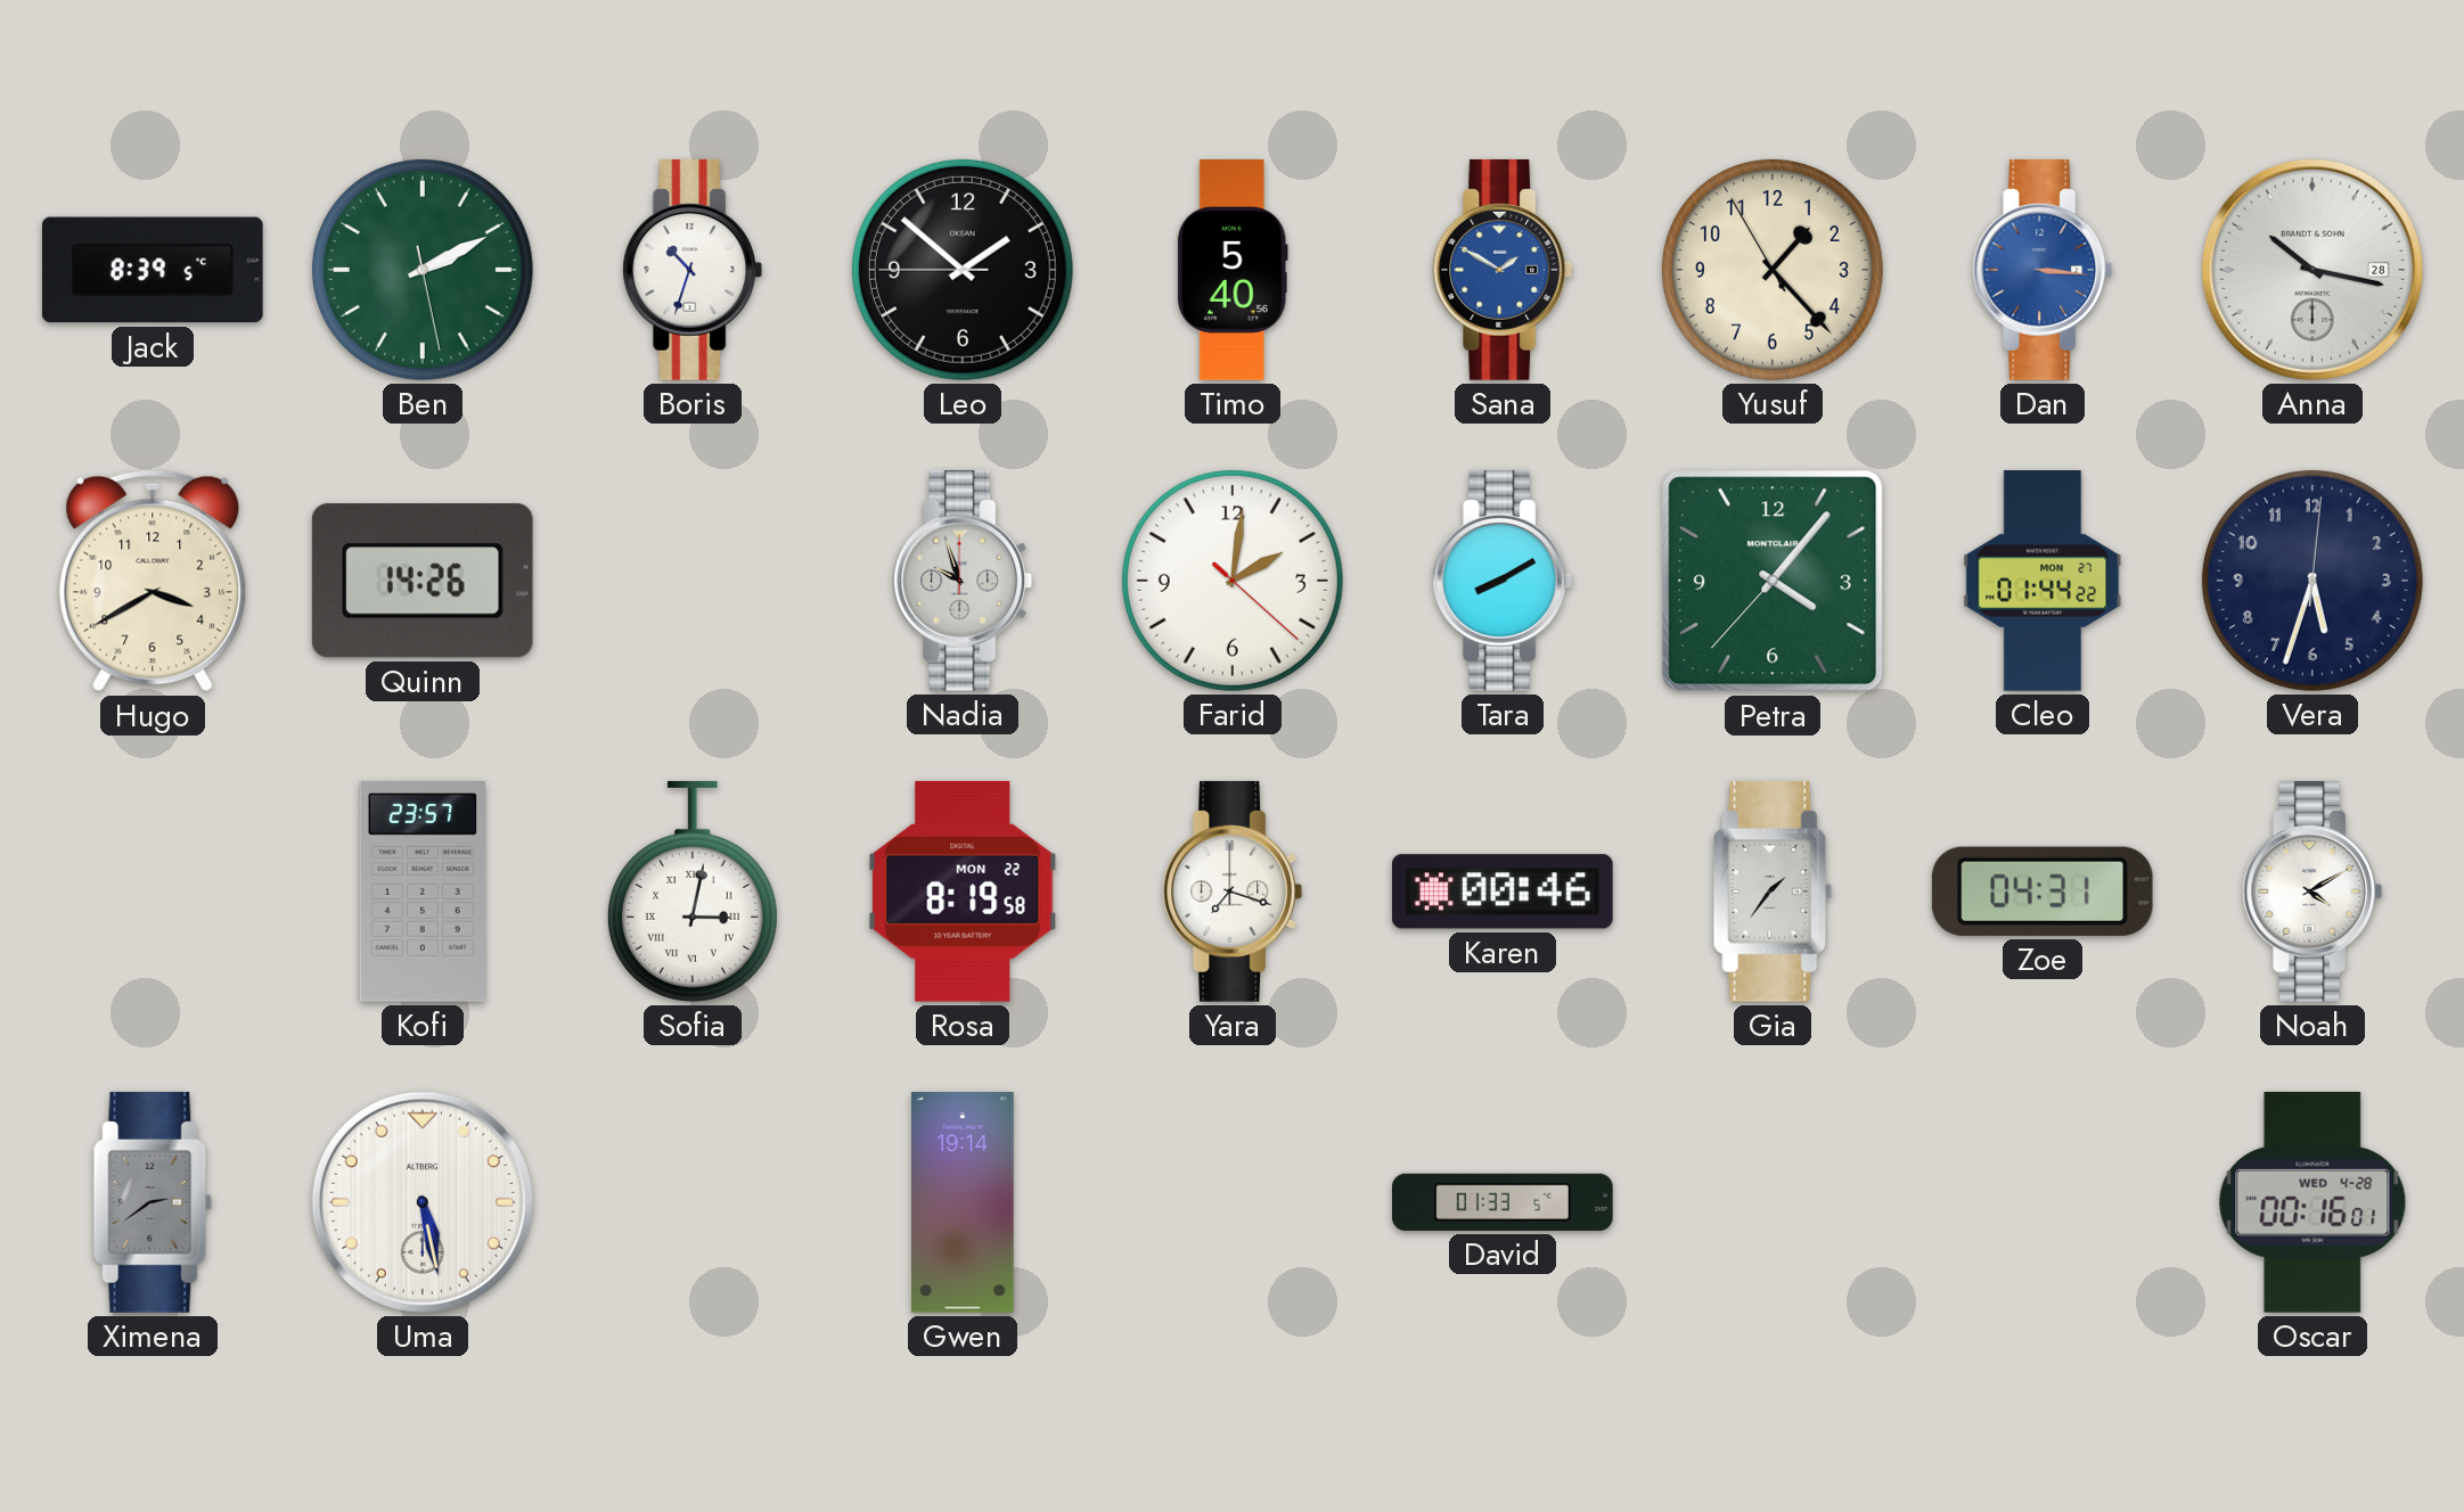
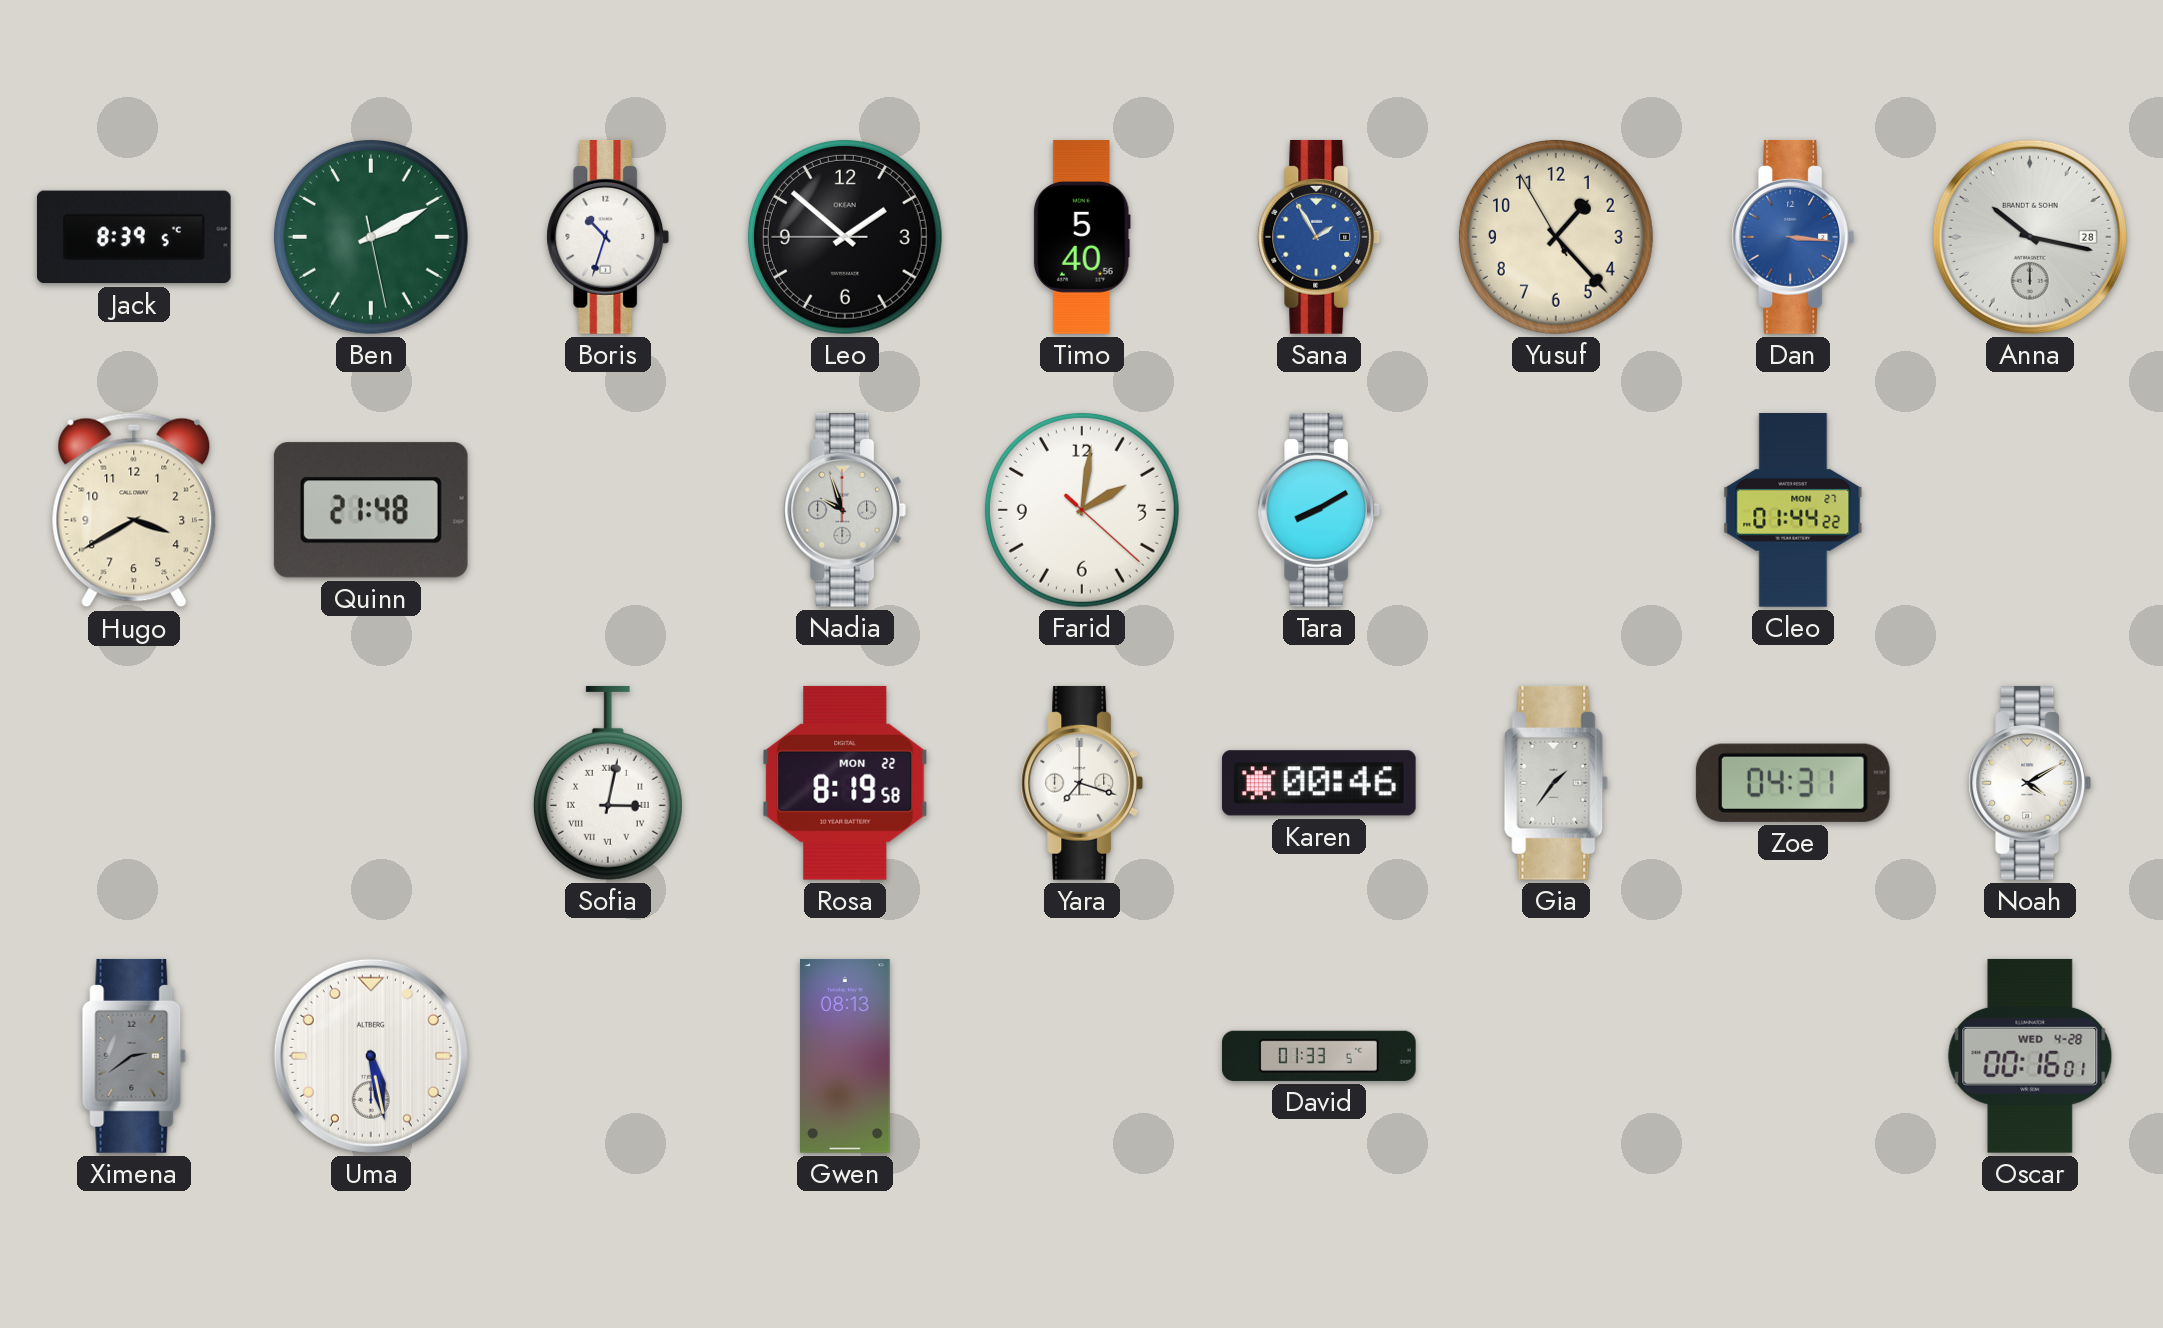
Sana: 1:50 -> 1:55 (1319, 237)
Quinn: 14:26 -> 21:48 (371, 510)
Petra: 4:06 -> none (1773, 581)
Vera: 5:33 -> none (2312, 581)
Kofi: 23:57 -> none (423, 893)
Gwen: 19:14 -> 08:13 (845, 1056)
